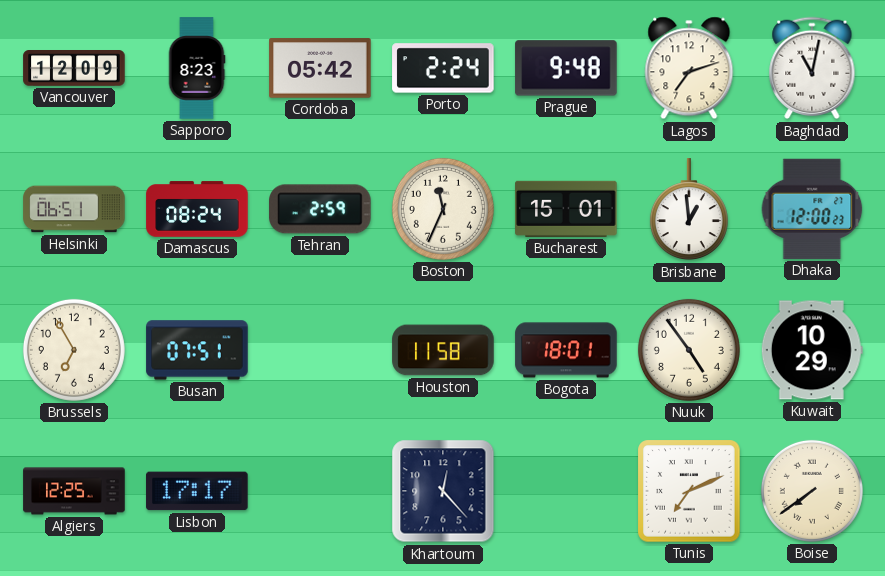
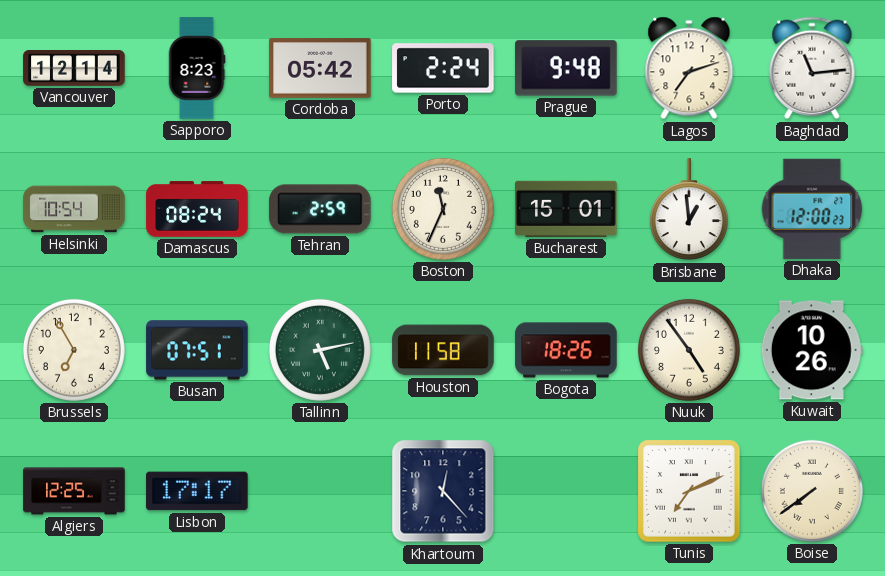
Vancouver: 12:09 -> 12:14 (74, 69)
Baghdad: 11:02 -> 11:14 (812, 68)
Helsinki: 06:51 -> 10:54 (74, 209)
Tallinn: none -> 5:13 (320, 350)
Bogota: 18:01 -> 18:26 (566, 350)
Kuwait: 10:29 -> 10:26 (812, 350)
